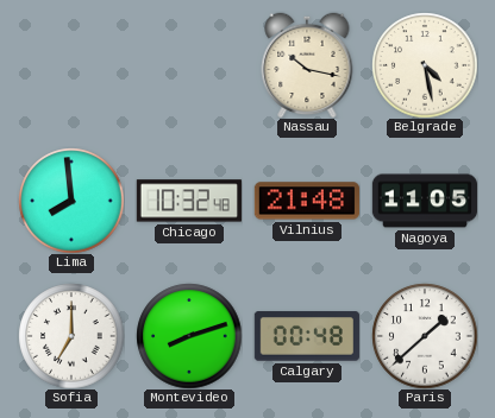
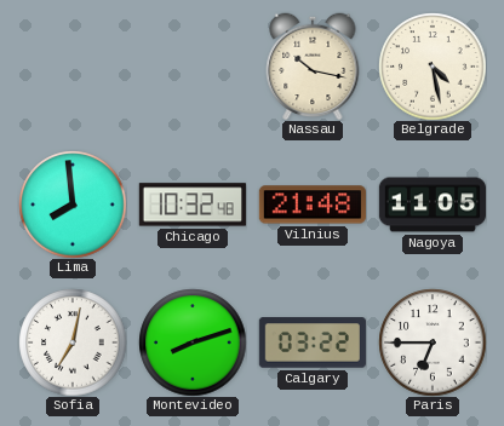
Sofia: 7:00 -> 7:02 (73, 342)
Calgary: 00:48 -> 03:22 (313, 342)
Paris: 1:38 -> 6:45 (433, 342)
